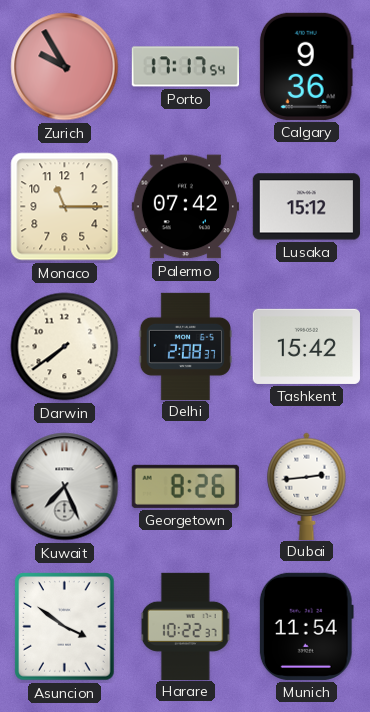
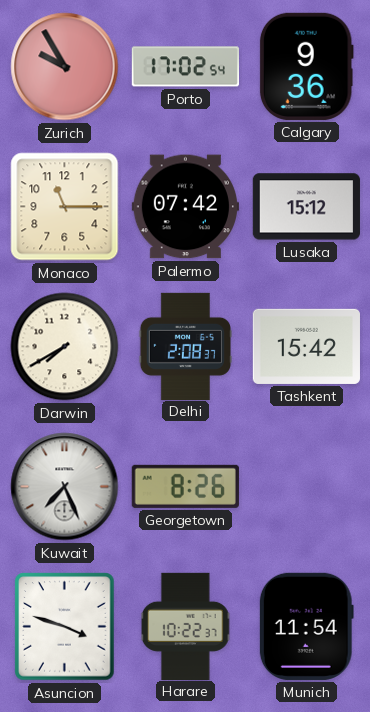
Porto: 17:17 -> 17:02 (185, 67)
Darwin: 7:39 -> 7:40 (65, 347)
Dubai: 2:44 -> none (307, 486)
Asuncion: 3:51 -> 3:48 (65, 627)
